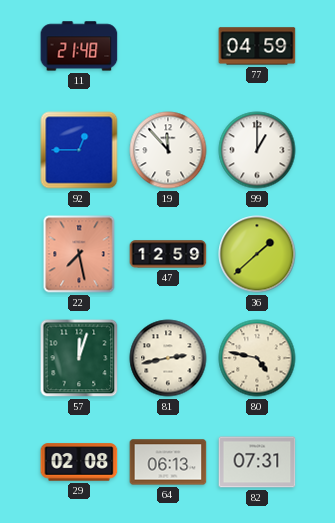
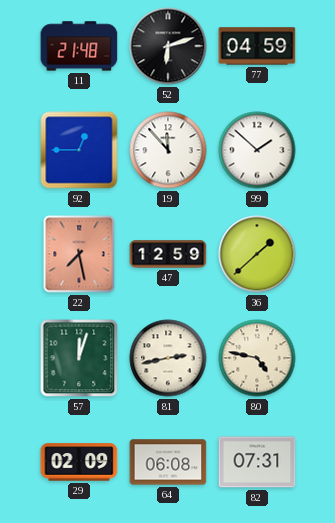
52: none -> 6:12 (168, 46)
99: 1:00 -> 1:52 (257, 150)
29: 02:08 -> 02:09 (79, 462)
64: 06:13 -> 06:08 (168, 462)
